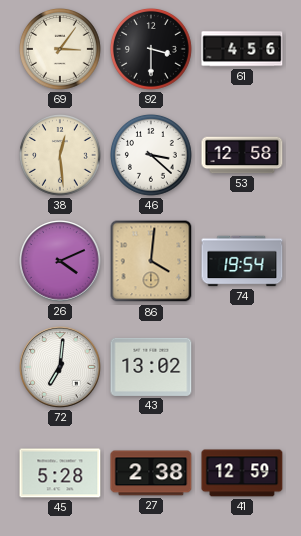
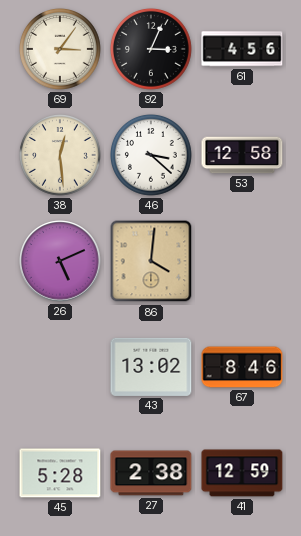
92: 3:30 -> 3:04 (151, 49)
26: 4:11 -> 5:11 (60, 261)
74: 19:54 -> none (242, 261)
72: 7:01 -> none (60, 367)
67: none -> 8:46 (242, 367)
